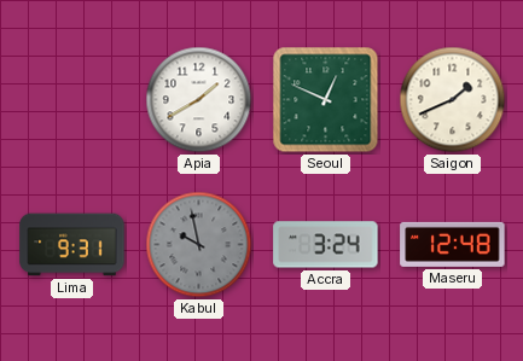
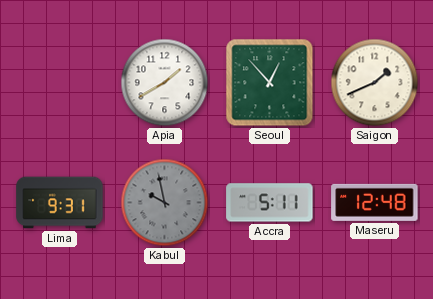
Seoul: 12:49 -> 12:53 (270, 83)
Accra: 3:24 -> 5:11 (270, 203)
